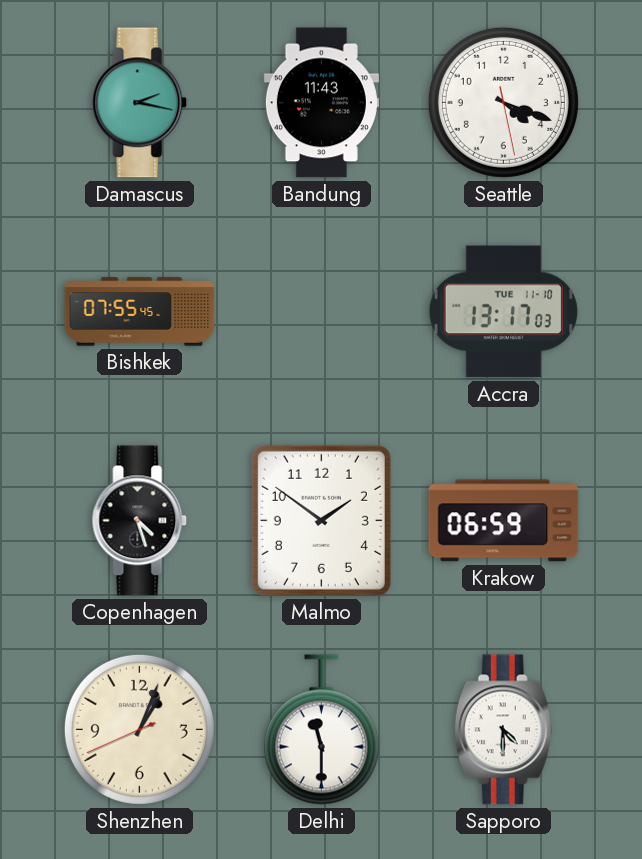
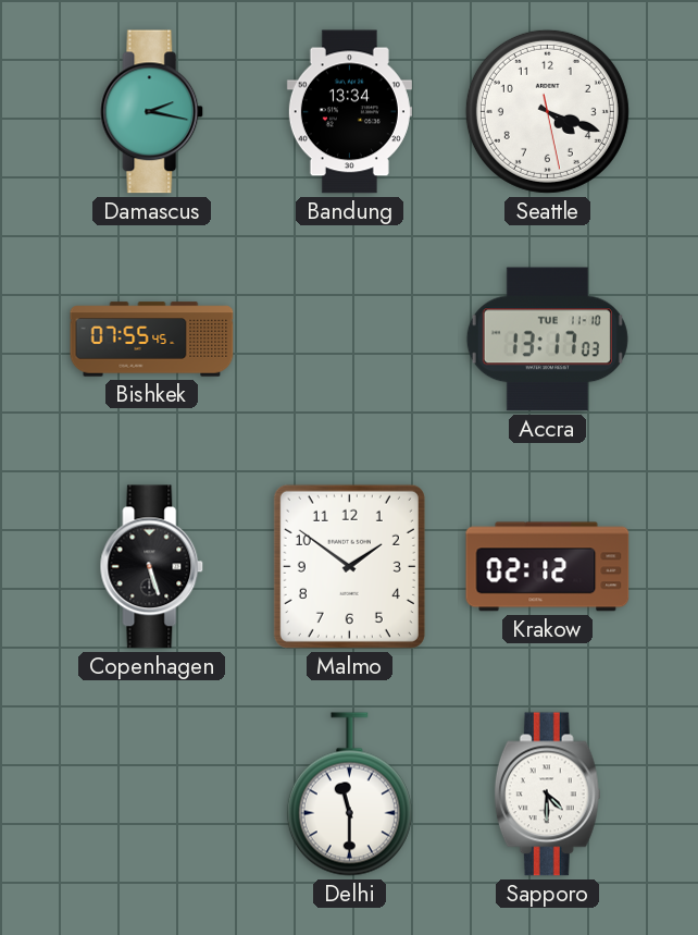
Bandung: 11:43 -> 13:34 (349, 112)
Copenhagen: 4:27 -> 5:27 (152, 567)
Krakow: 06:59 -> 02:12 (548, 567)
Shenzhen: 1:03 -> none (139, 729)
